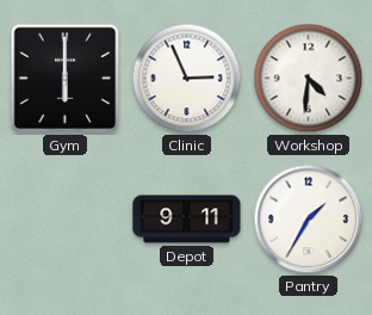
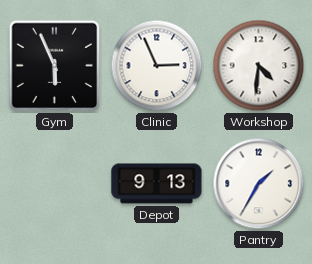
Gym: 6:00 -> 5:56 (55, 66)
Depot: 9:11 -> 9:13 (157, 184)
